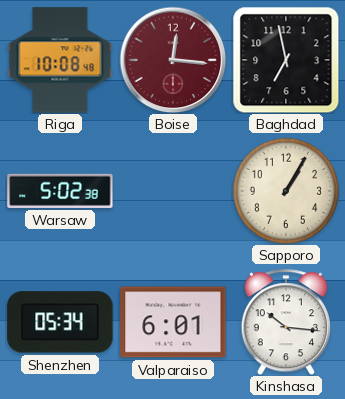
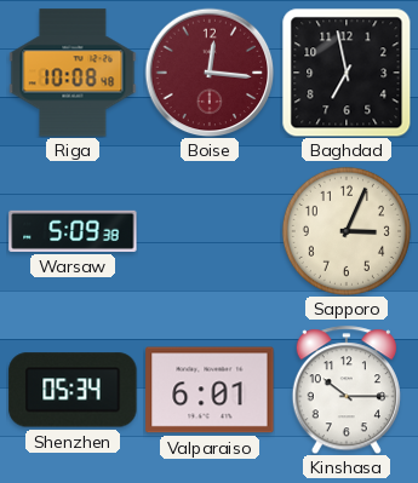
Warsaw: 5:02 -> 5:09 (73, 231)
Sapporo: 1:05 -> 3:04 (347, 231)
Kinshasa: 10:16 -> 10:15 (347, 390)
